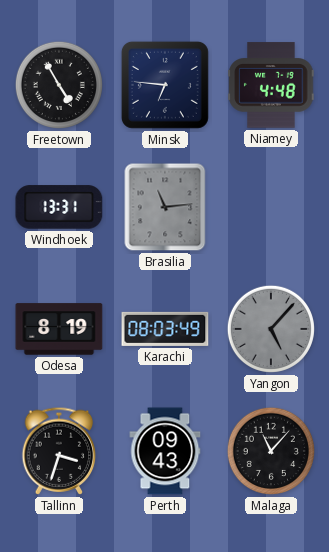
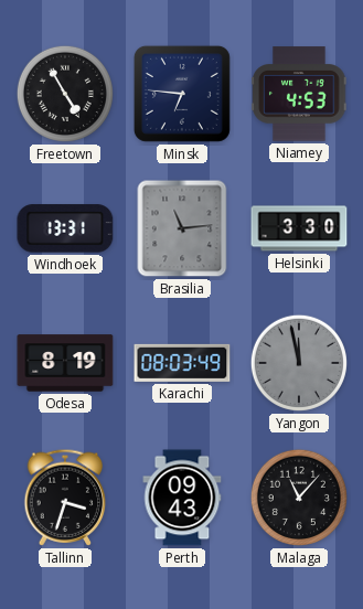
Niamey: 4:48 -> 4:53 (299, 94)
Helsinki: none -> 3:30 (299, 228)
Yangon: 5:07 -> 11:58 (299, 363)
